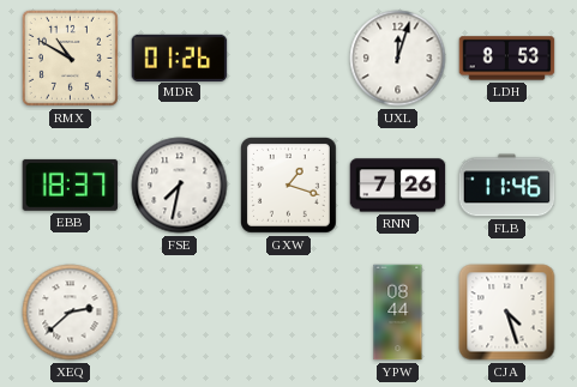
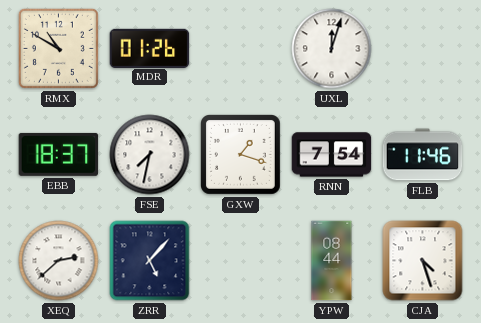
LDH: 8:53 -> none (507, 59)
RNN: 7:26 -> 7:54 (332, 155)
ZRR: none -> 5:07 (150, 261)
